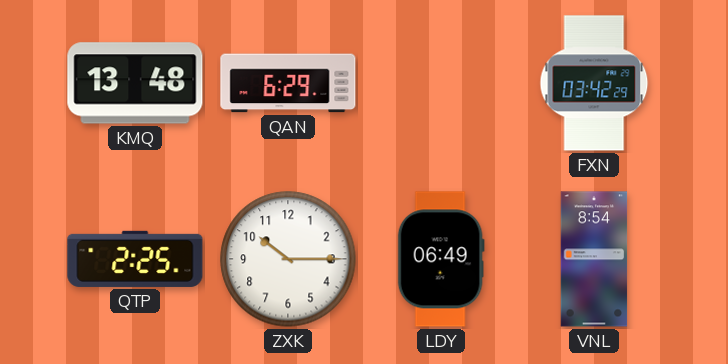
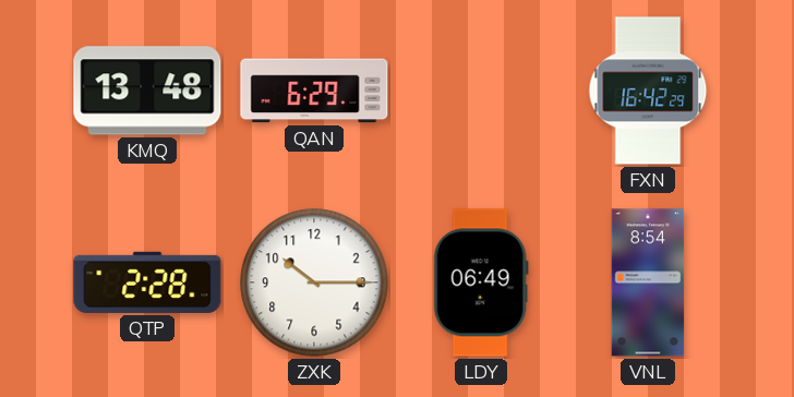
FXN: 03:42 -> 16:42 (648, 91)
QTP: 2:25 -> 2:28 (147, 282)
